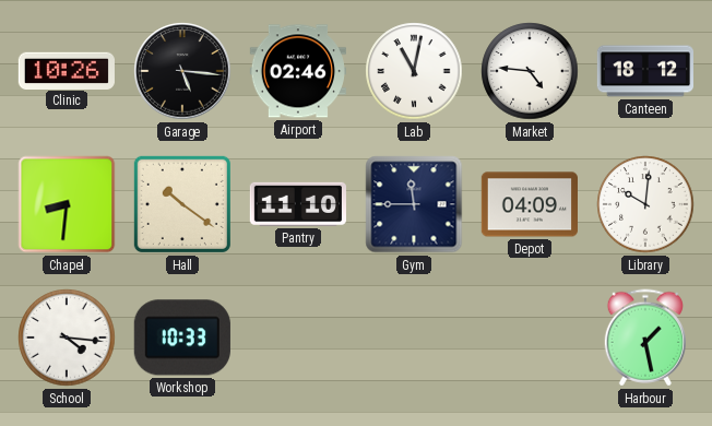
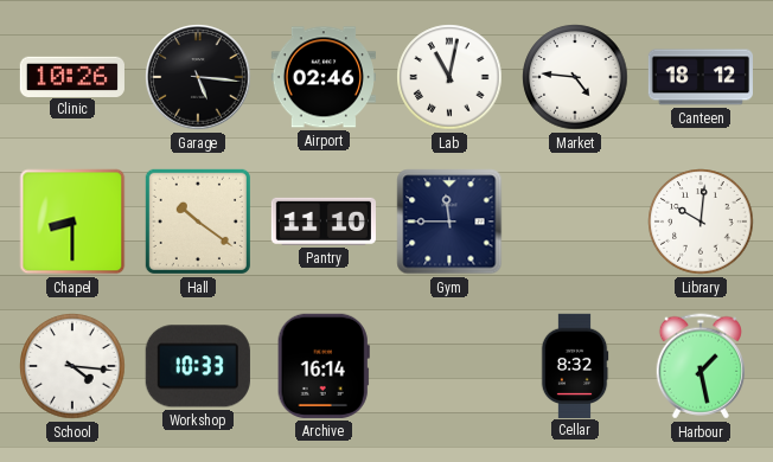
Chapel: 8:31 -> 8:30 (72, 222)
Depot: 04:09 -> none (529, 204)
Archive: none -> 16:14 (324, 366)
Cellar: none -> 8:32 (575, 365)
